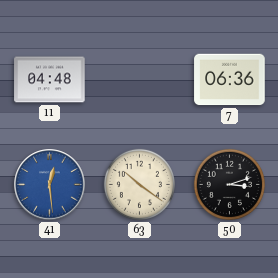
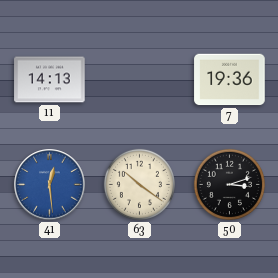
11: 04:48 -> 14:13 (50, 80)
7: 06:36 -> 19:36 (230, 80)
